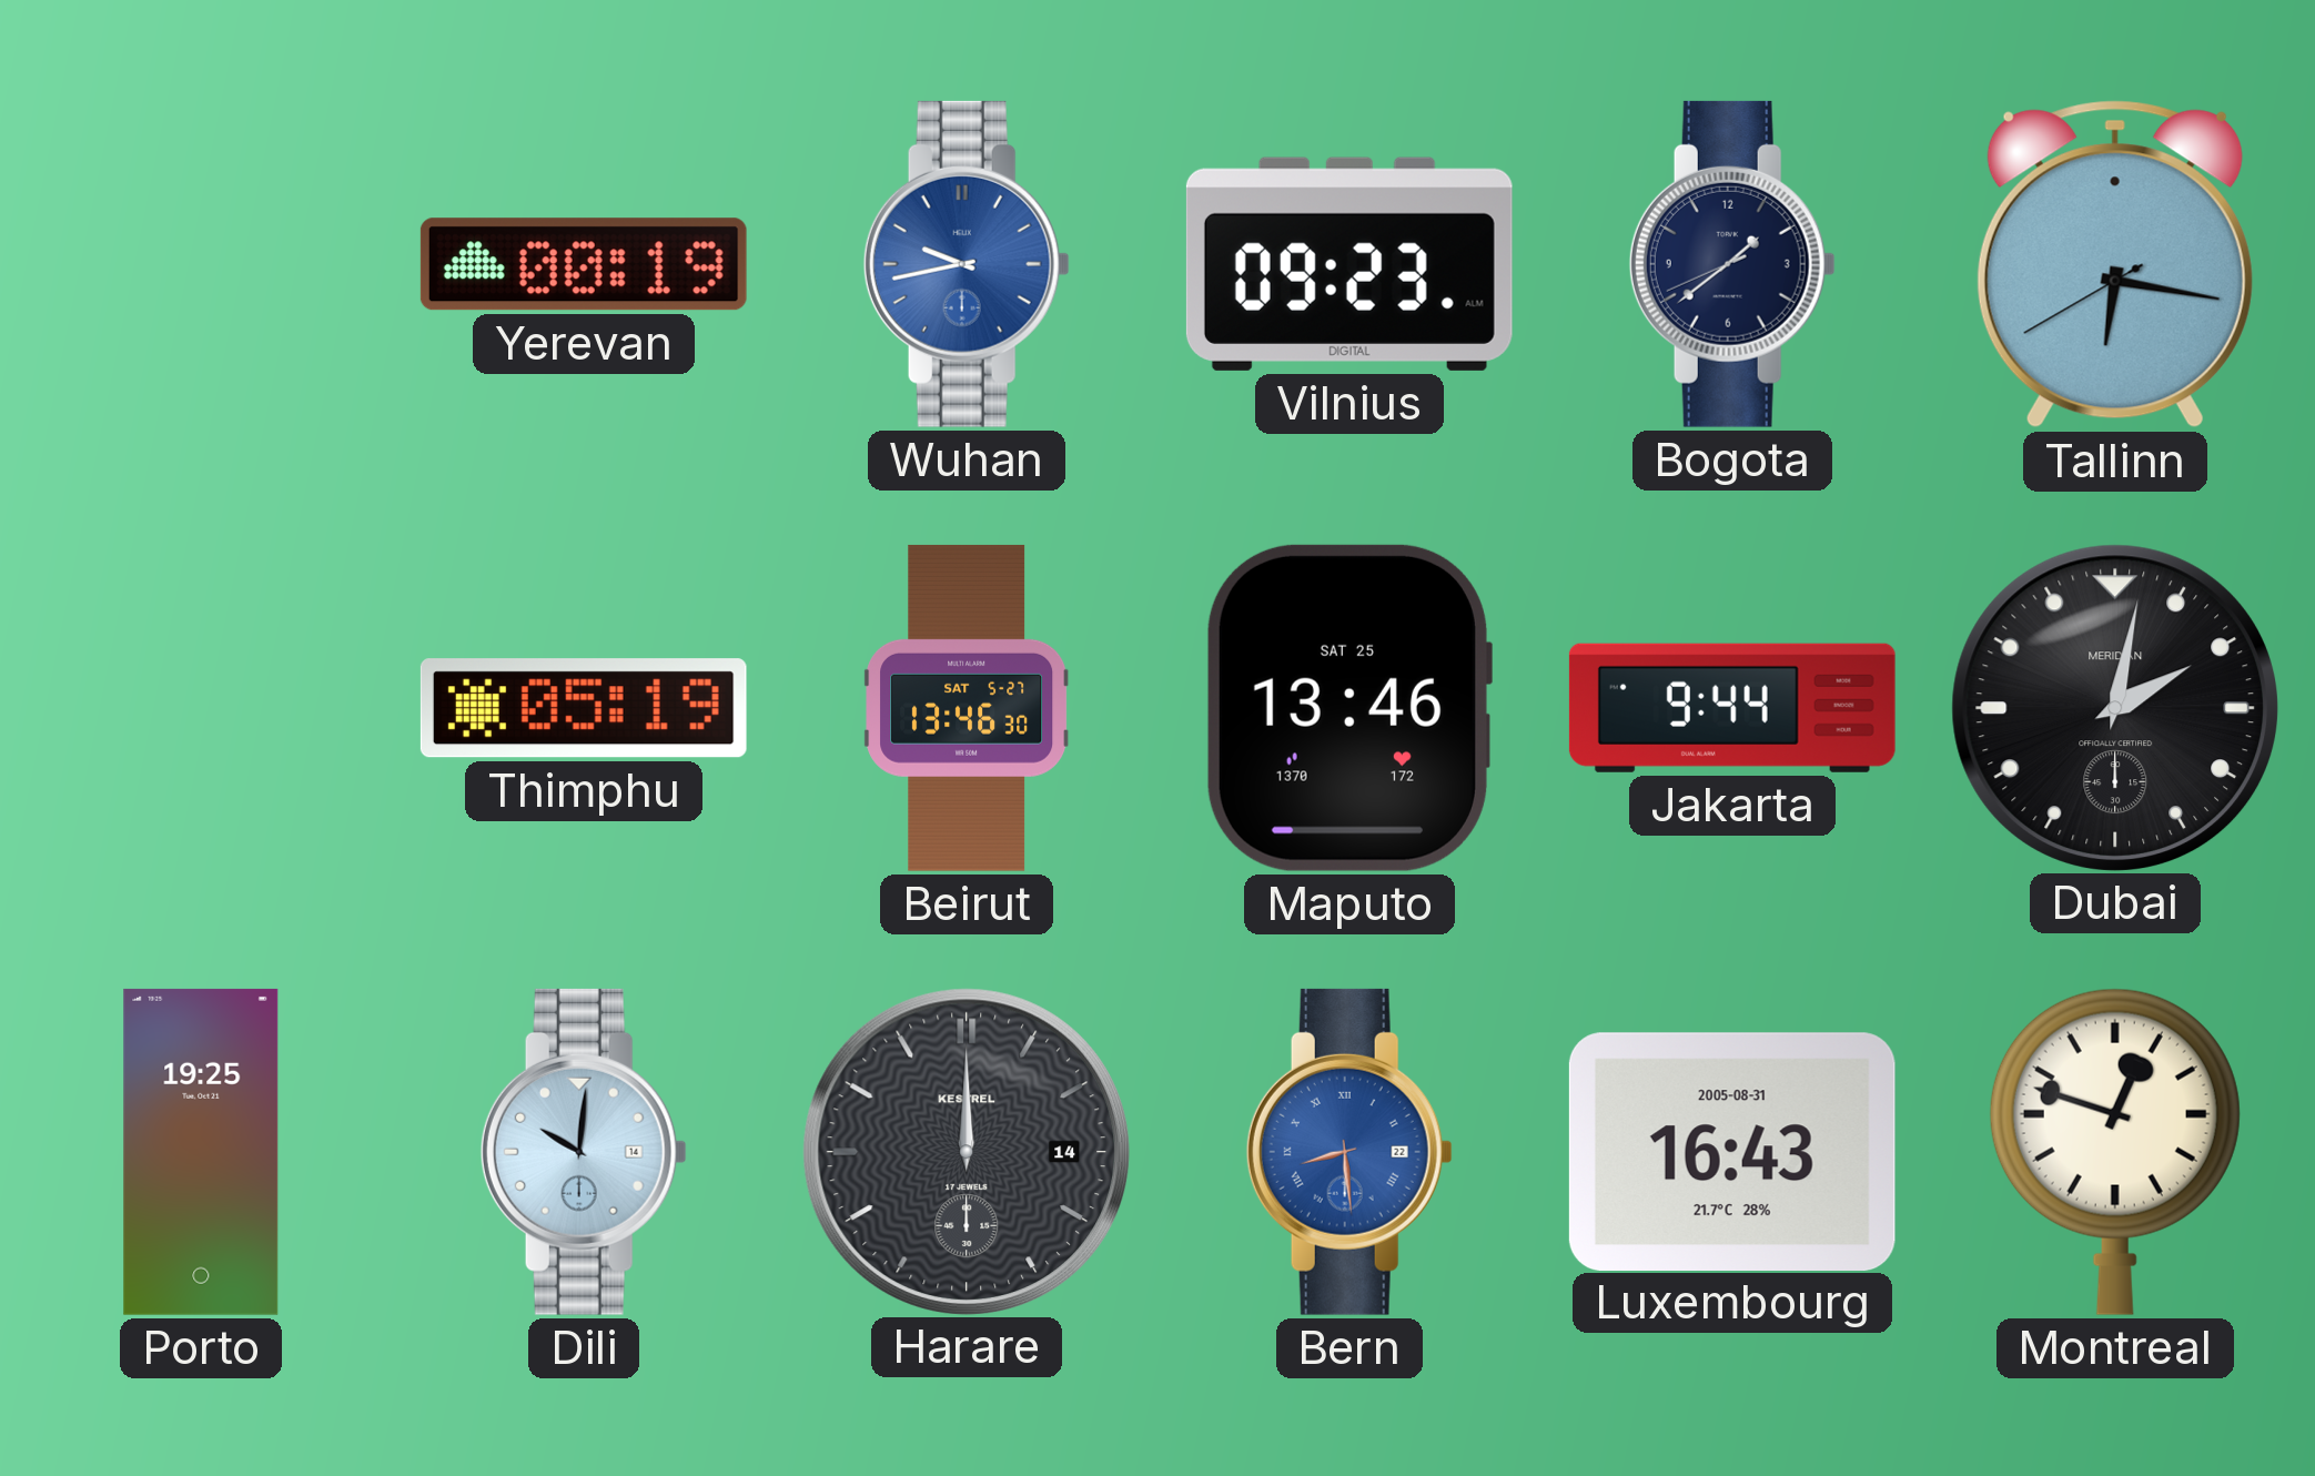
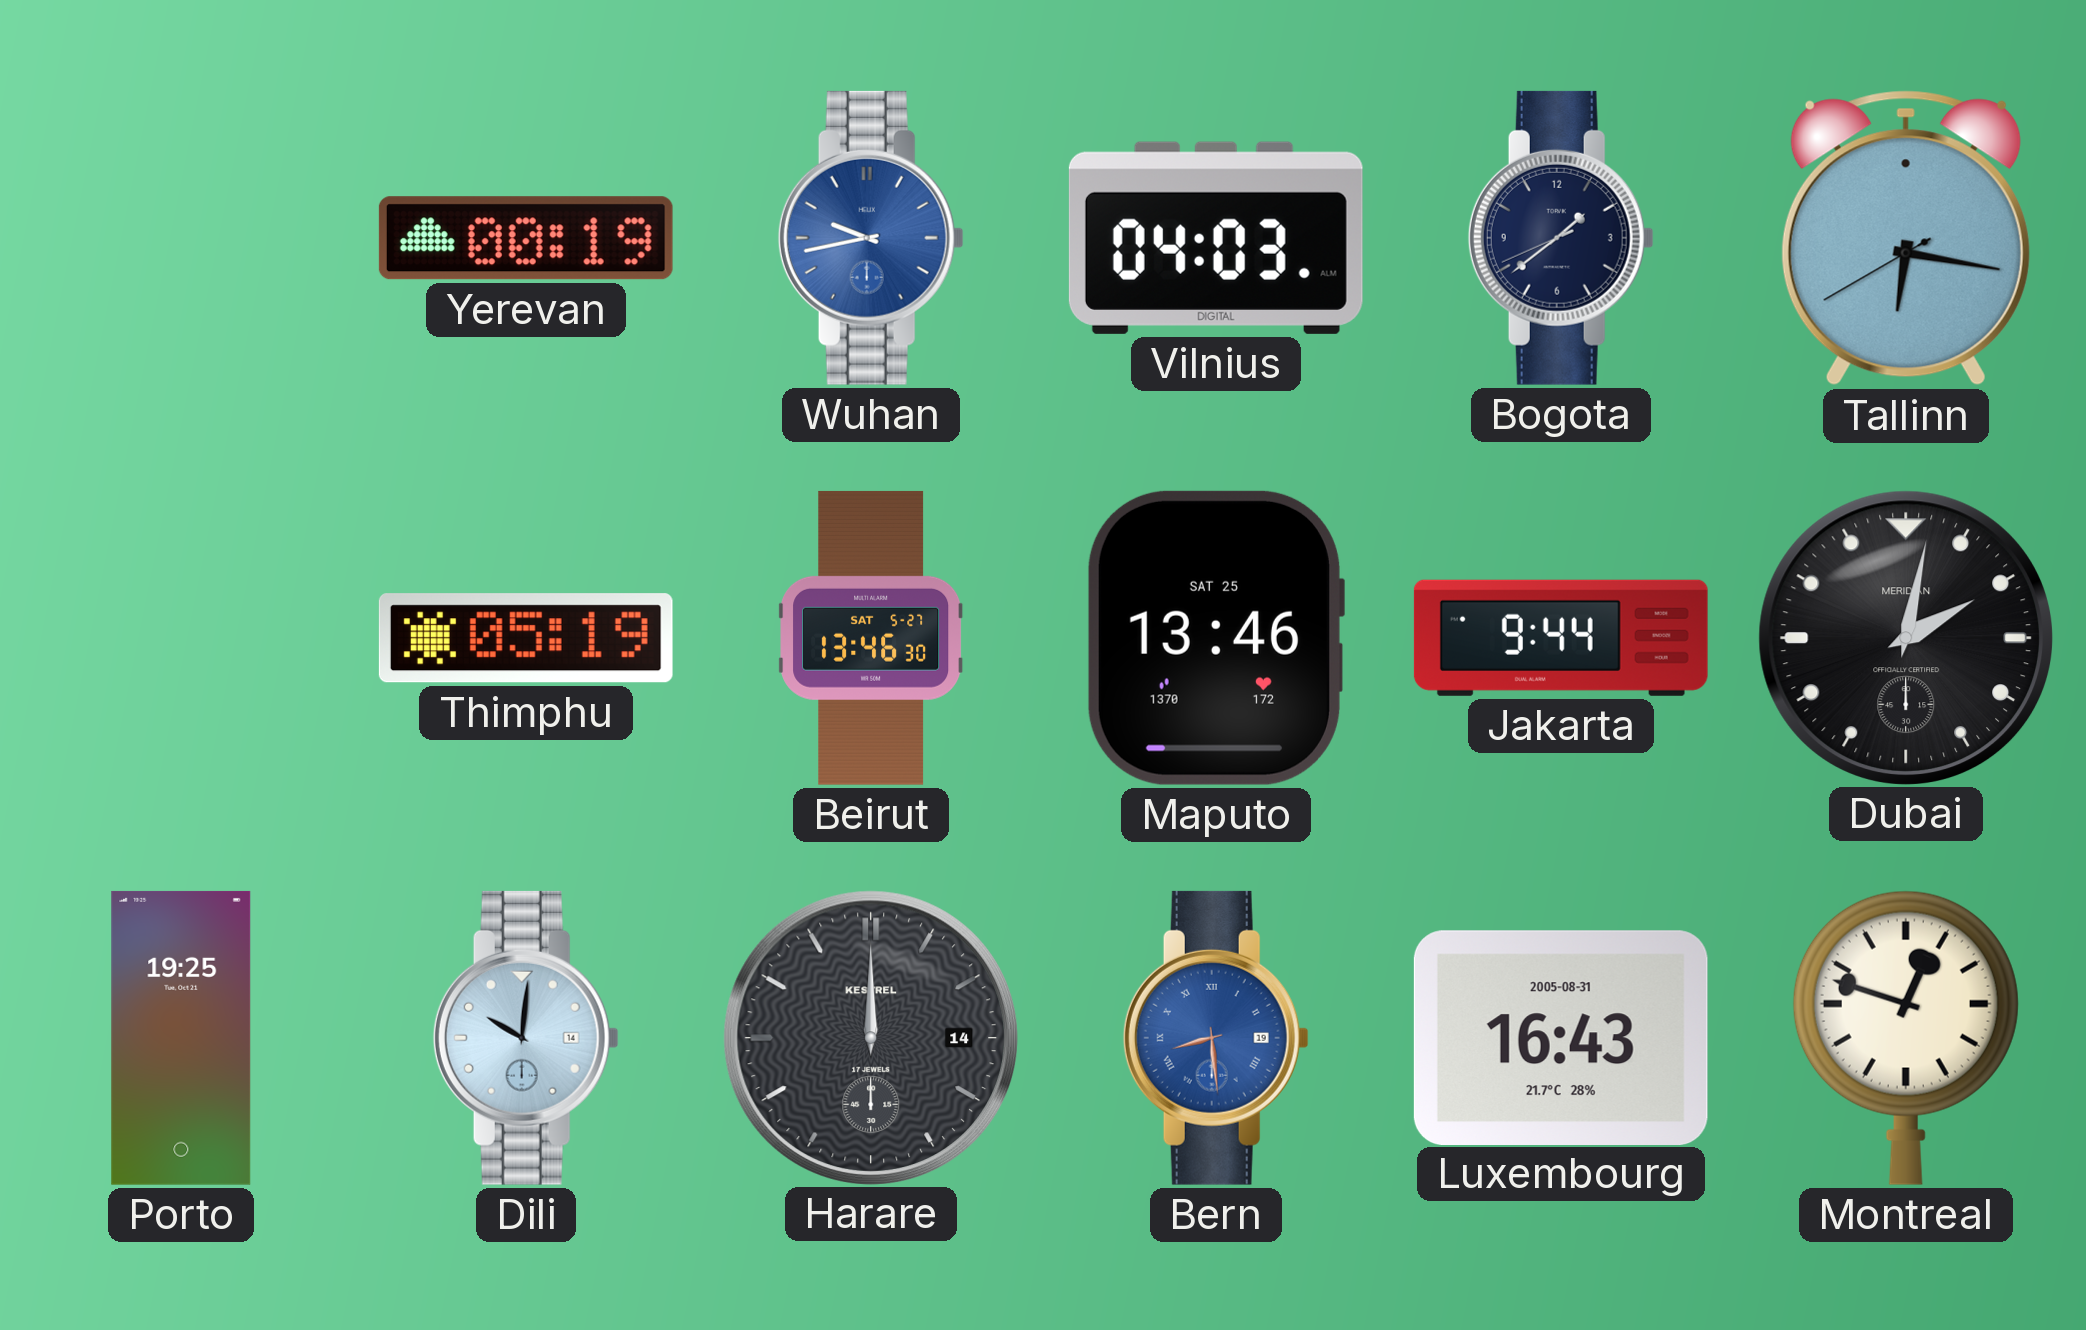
Vilnius: 09:23 -> 04:03 (1216, 238)
Bern date: 22 -> 19 (1216, 1038)
